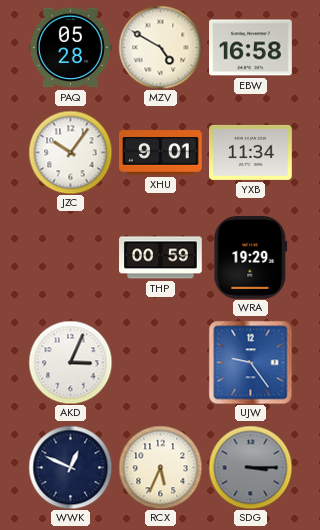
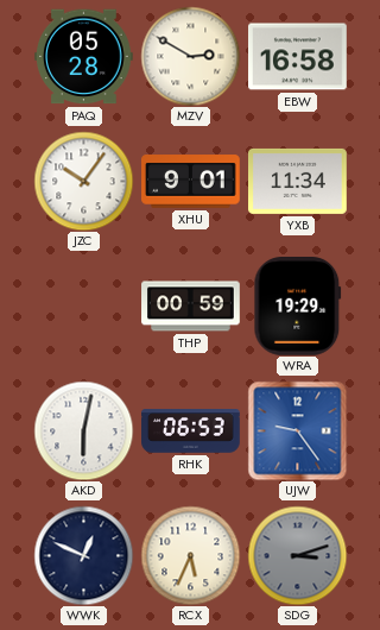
MZV: 4:50 -> 2:50 (190, 56)
AKD: 3:04 -> 6:02 (83, 430)
RHK: none -> 06:53 (191, 431)
SDG: 3:15 -> 3:12 (297, 555)
